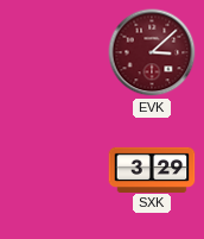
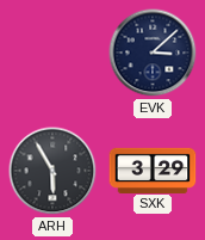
EVK dial: burgundy -> navy (153, 53)
ARH: none -> 5:55 (52, 171)
